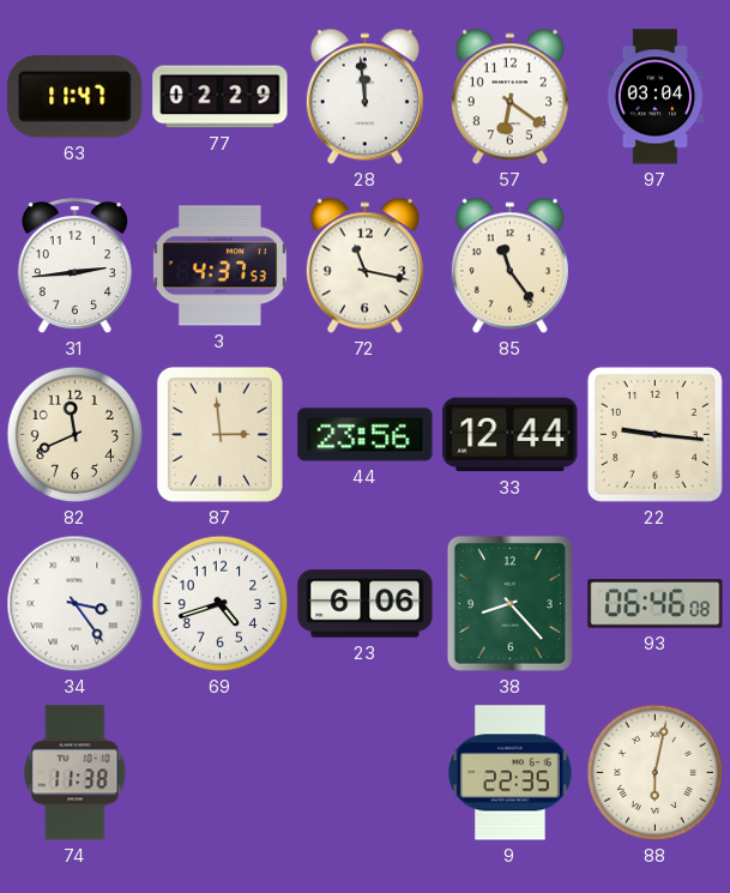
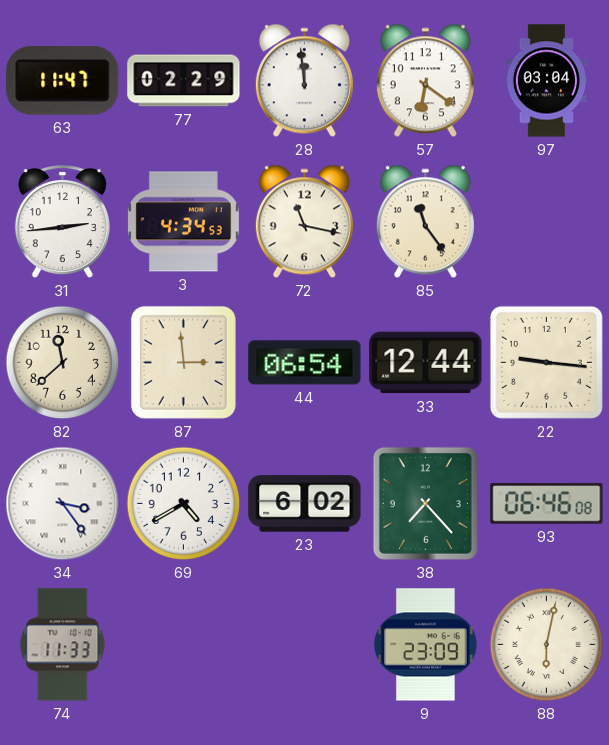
3: 4:37 -> 4:34 (183, 222)
82: 11:41 -> 11:38 (63, 363)
44: 23:56 -> 06:54 (305, 363)
69: 4:42 -> 4:40 (184, 504)
23: 6:06 -> 6:02 (305, 504)
38: 8:23 -> 7:23 (425, 503)
74: 11:38 -> 11:33 (63, 645)
9: 22:35 -> 23:09 (426, 645)
